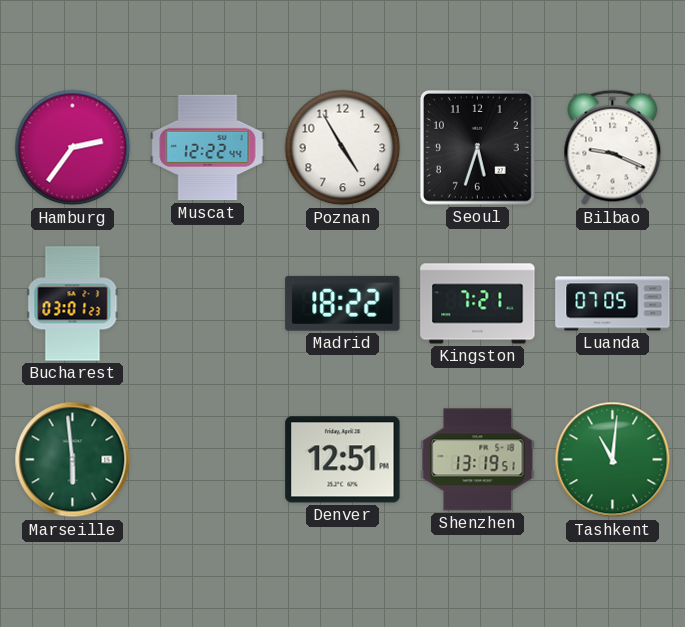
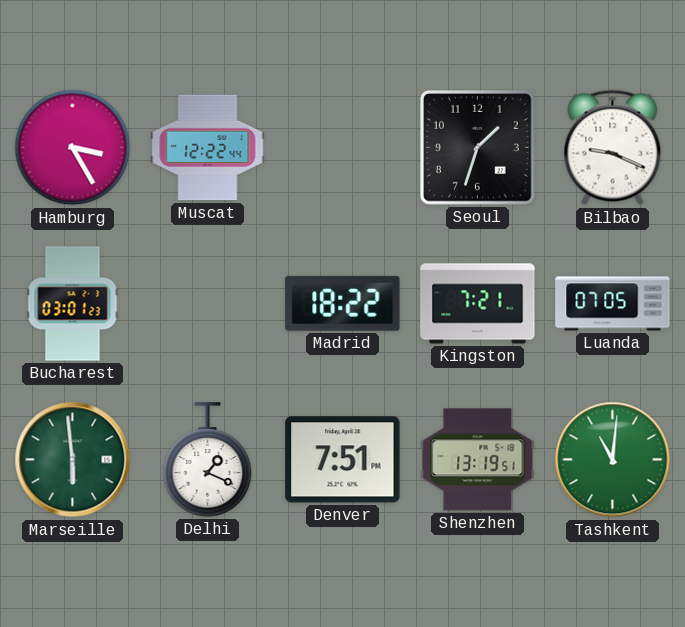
Hamburg: 2:36 -> 3:25 (73, 148)
Poznan: 4:55 -> none (343, 148)
Seoul: 5:33 -> 1:33 (477, 147)
Delhi: none -> 1:19 (208, 460)
Denver: 12:51 -> 7:51 (343, 460)
